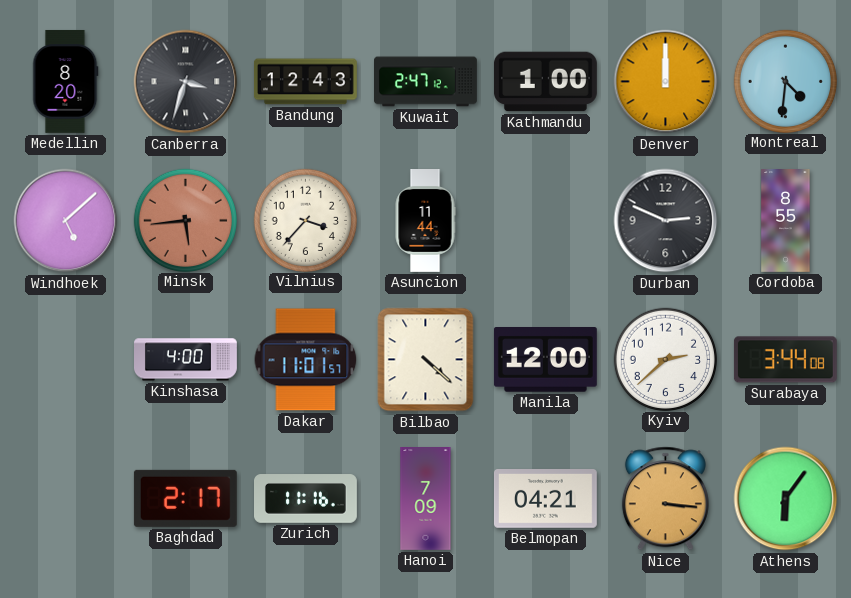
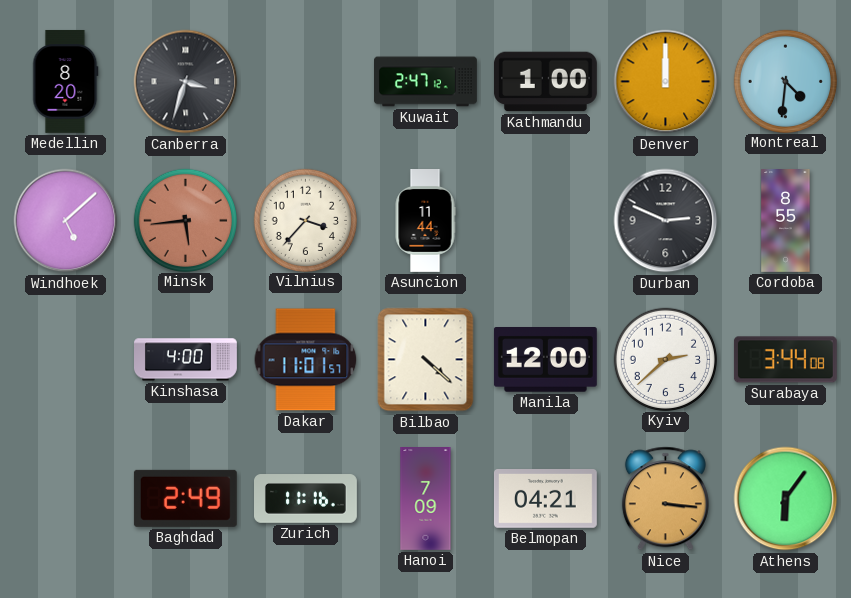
Bandung: 12:43 -> none (305, 82)
Baghdad: 2:17 -> 2:49 (185, 498)
